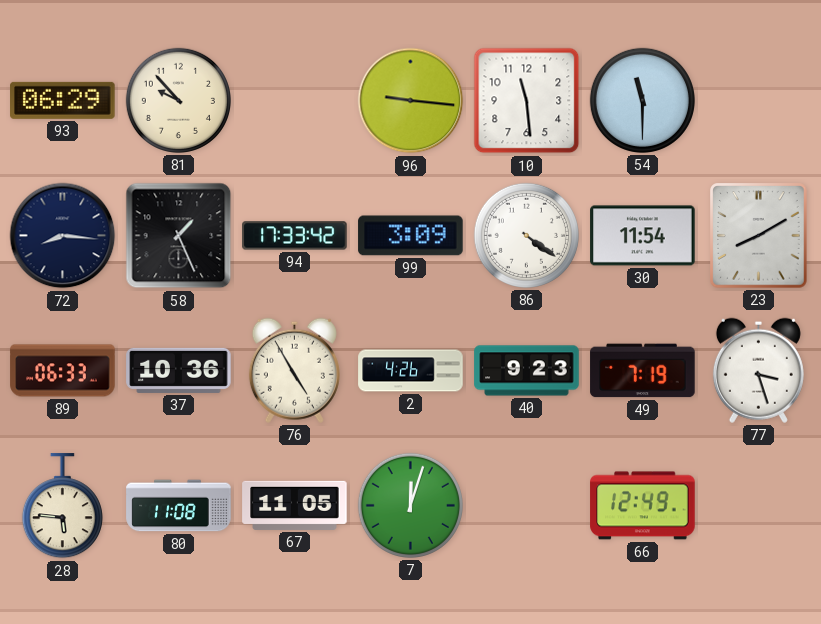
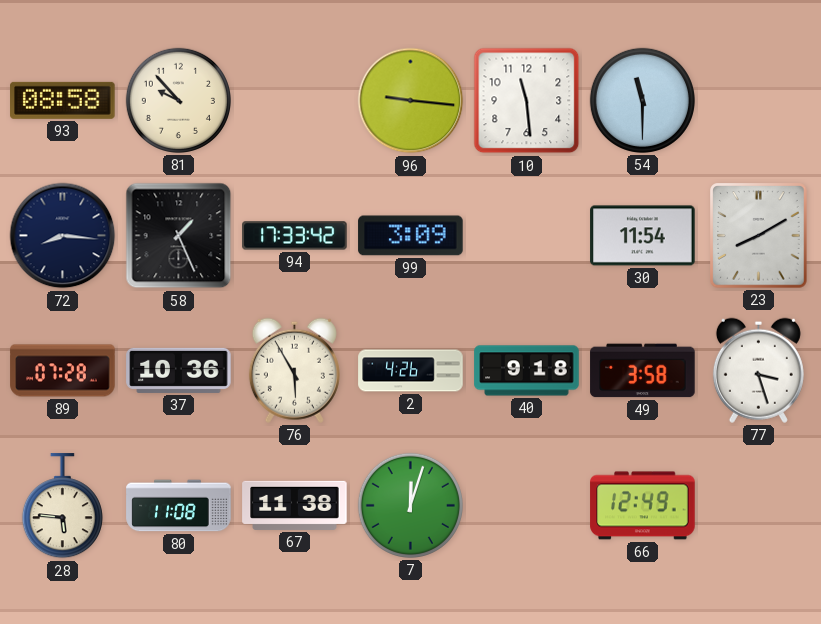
93: 06:29 -> 08:58 (63, 100)
86: 4:21 -> none (526, 235)
89: 06:33 -> 07:28 (63, 371)
76: 4:55 -> 5:55 (294, 370)
40: 9:23 -> 9:18 (527, 371)
49: 7:19 -> 3:58 (643, 371)
67: 11:05 -> 11:38 (295, 505)
